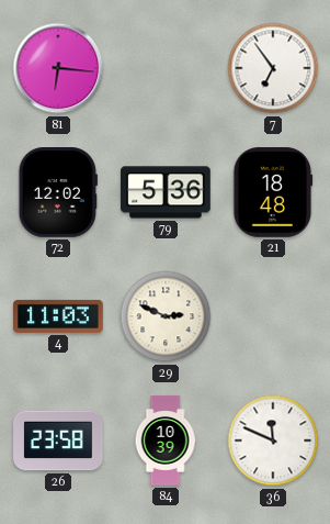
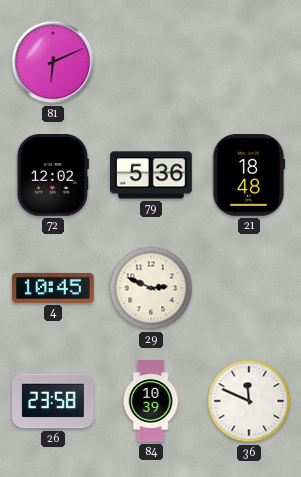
81: 6:16 -> 6:11 (53, 62)
7: 6:54 -> none (273, 68)
4: 11:03 -> 10:45 (53, 288)
